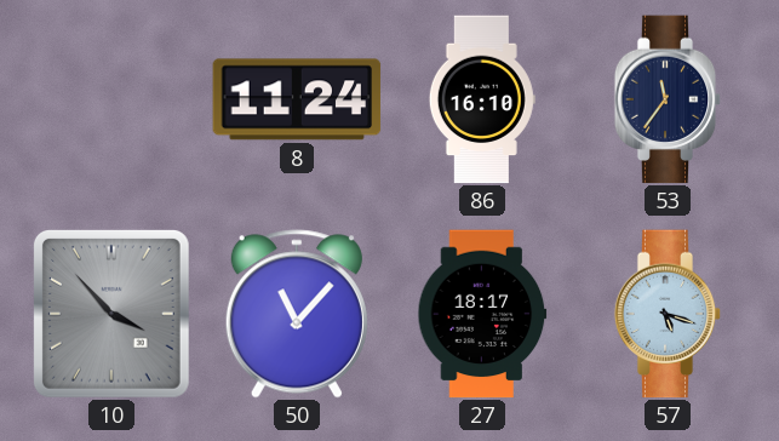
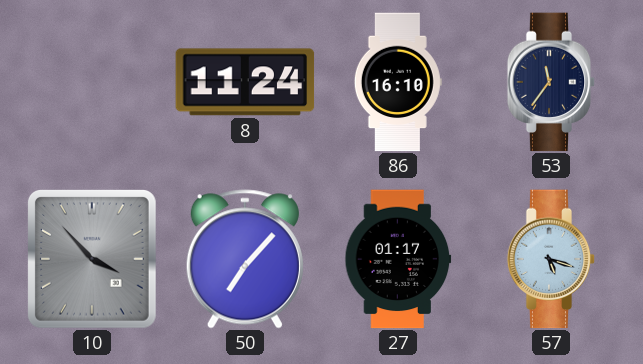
50: 11:07 -> 7:07 (245, 259)
27: 18:17 -> 01:17 (398, 259)
